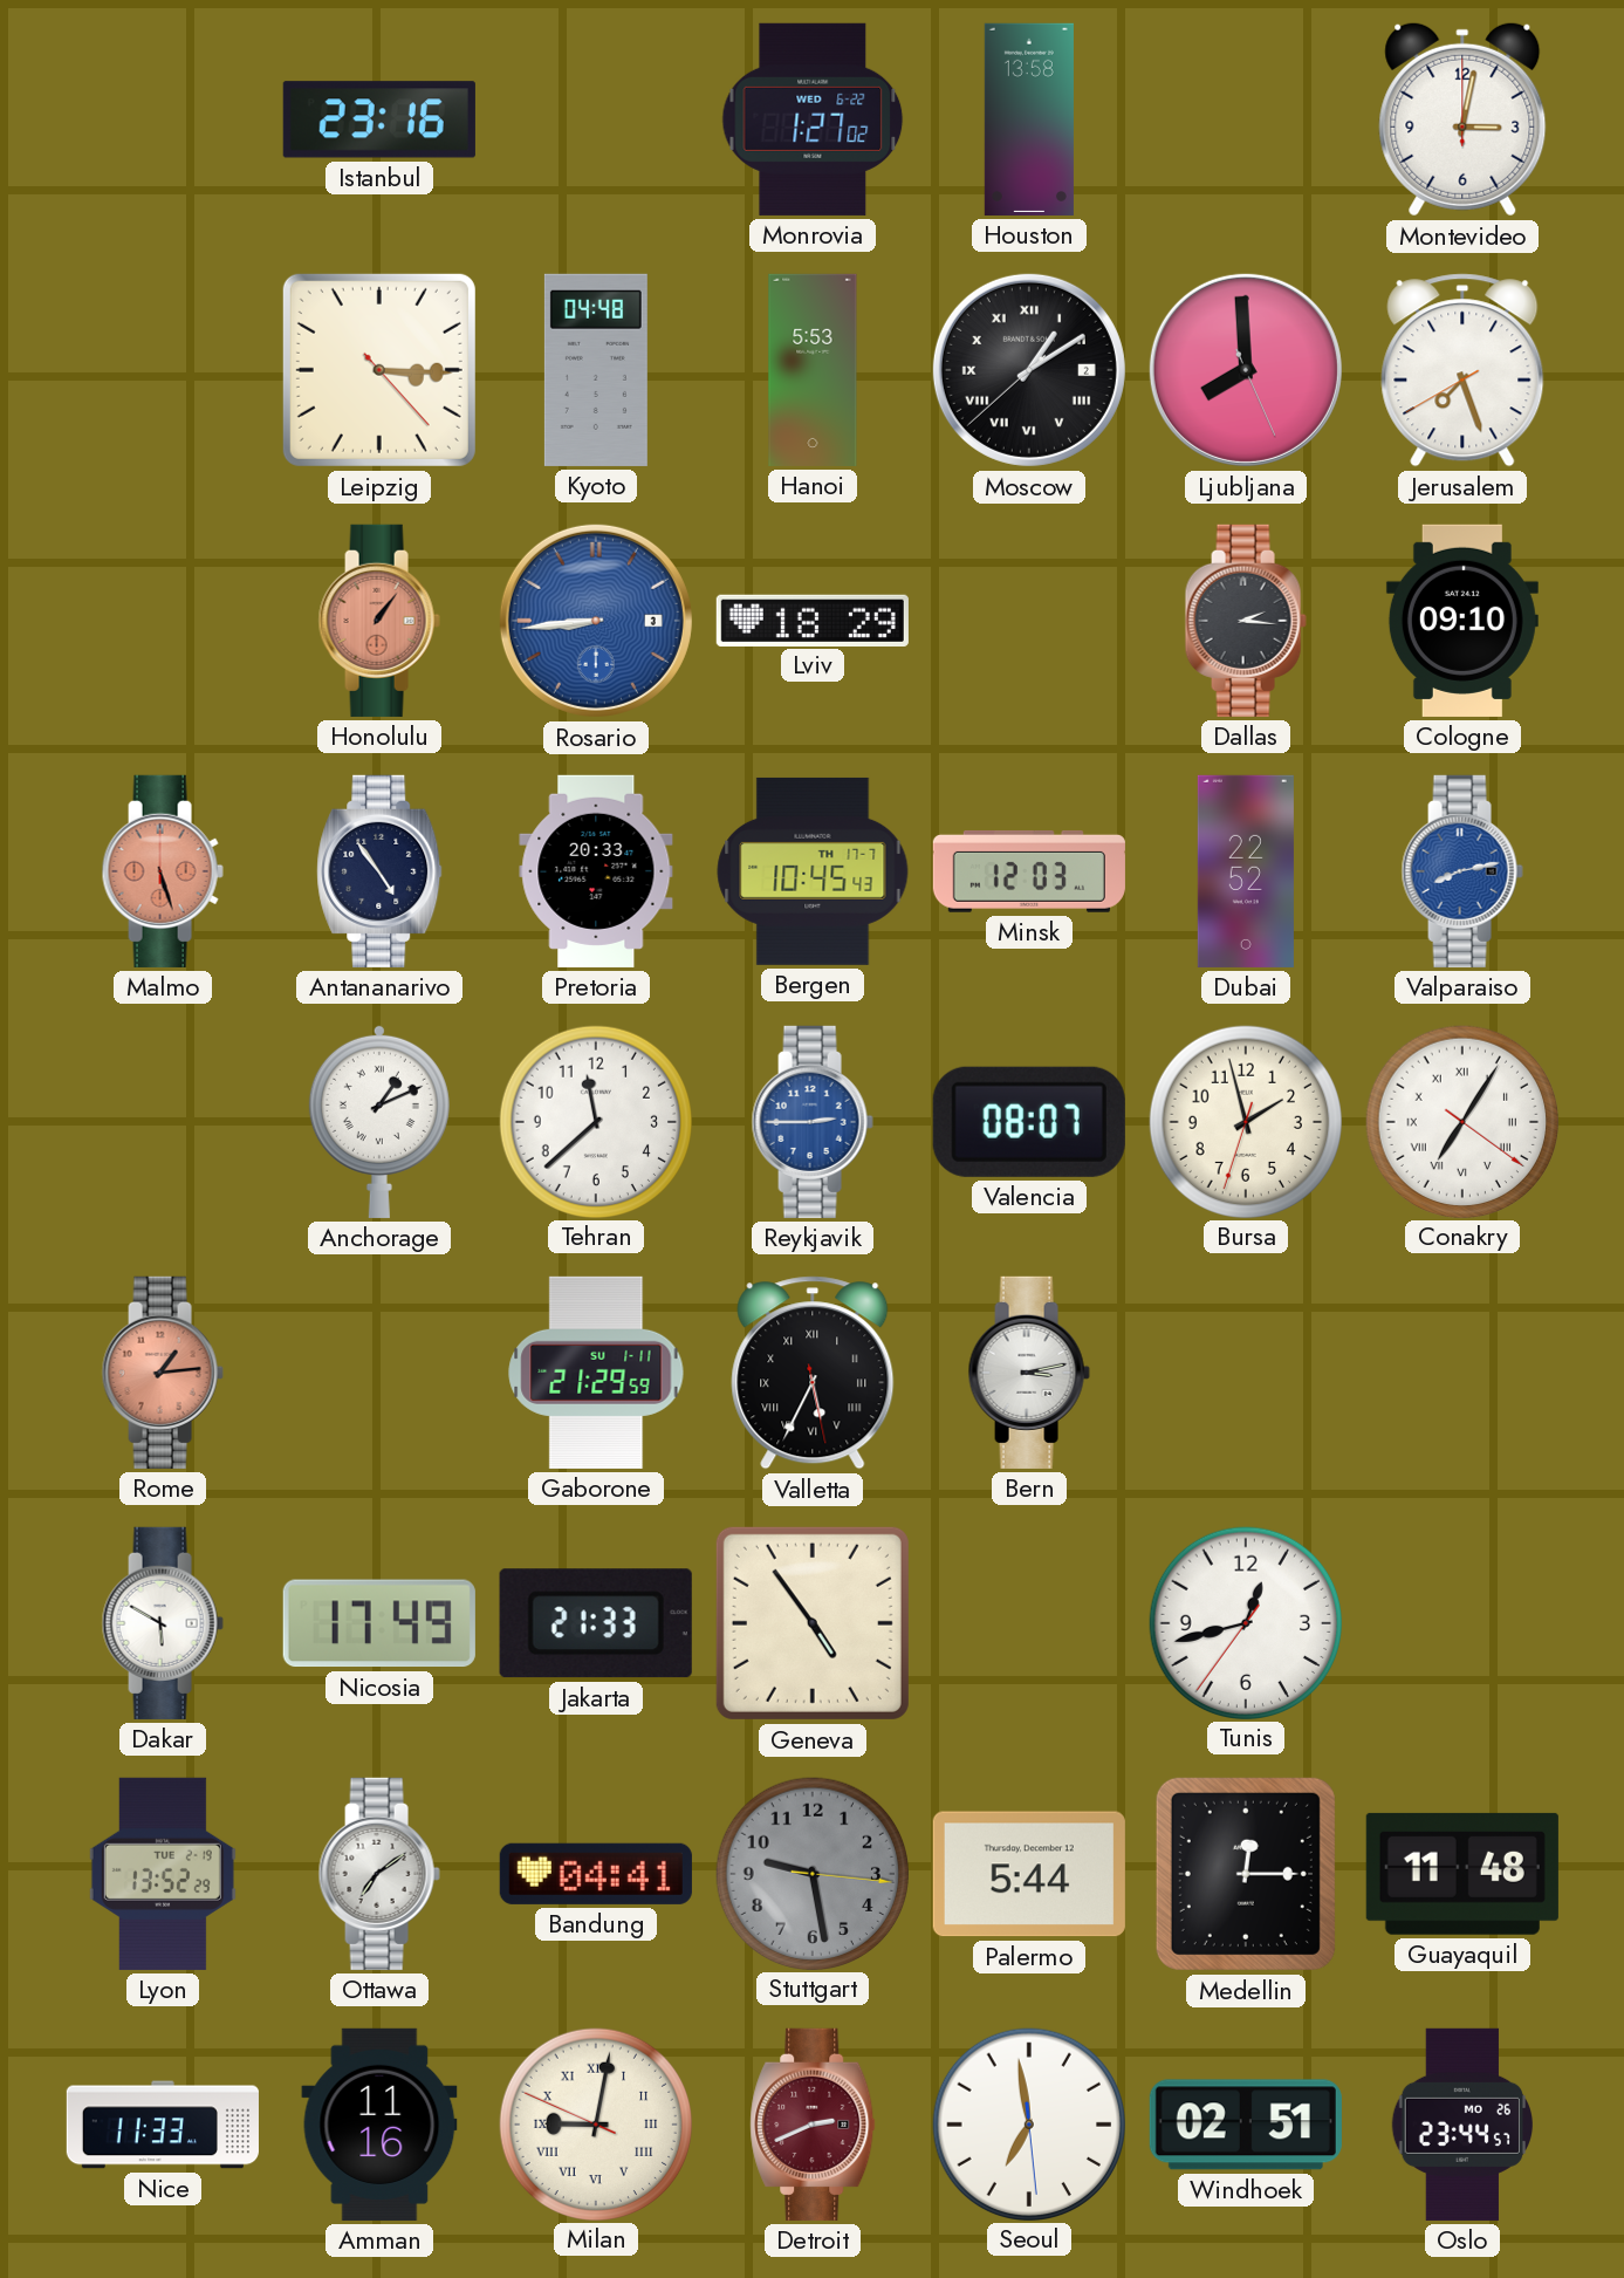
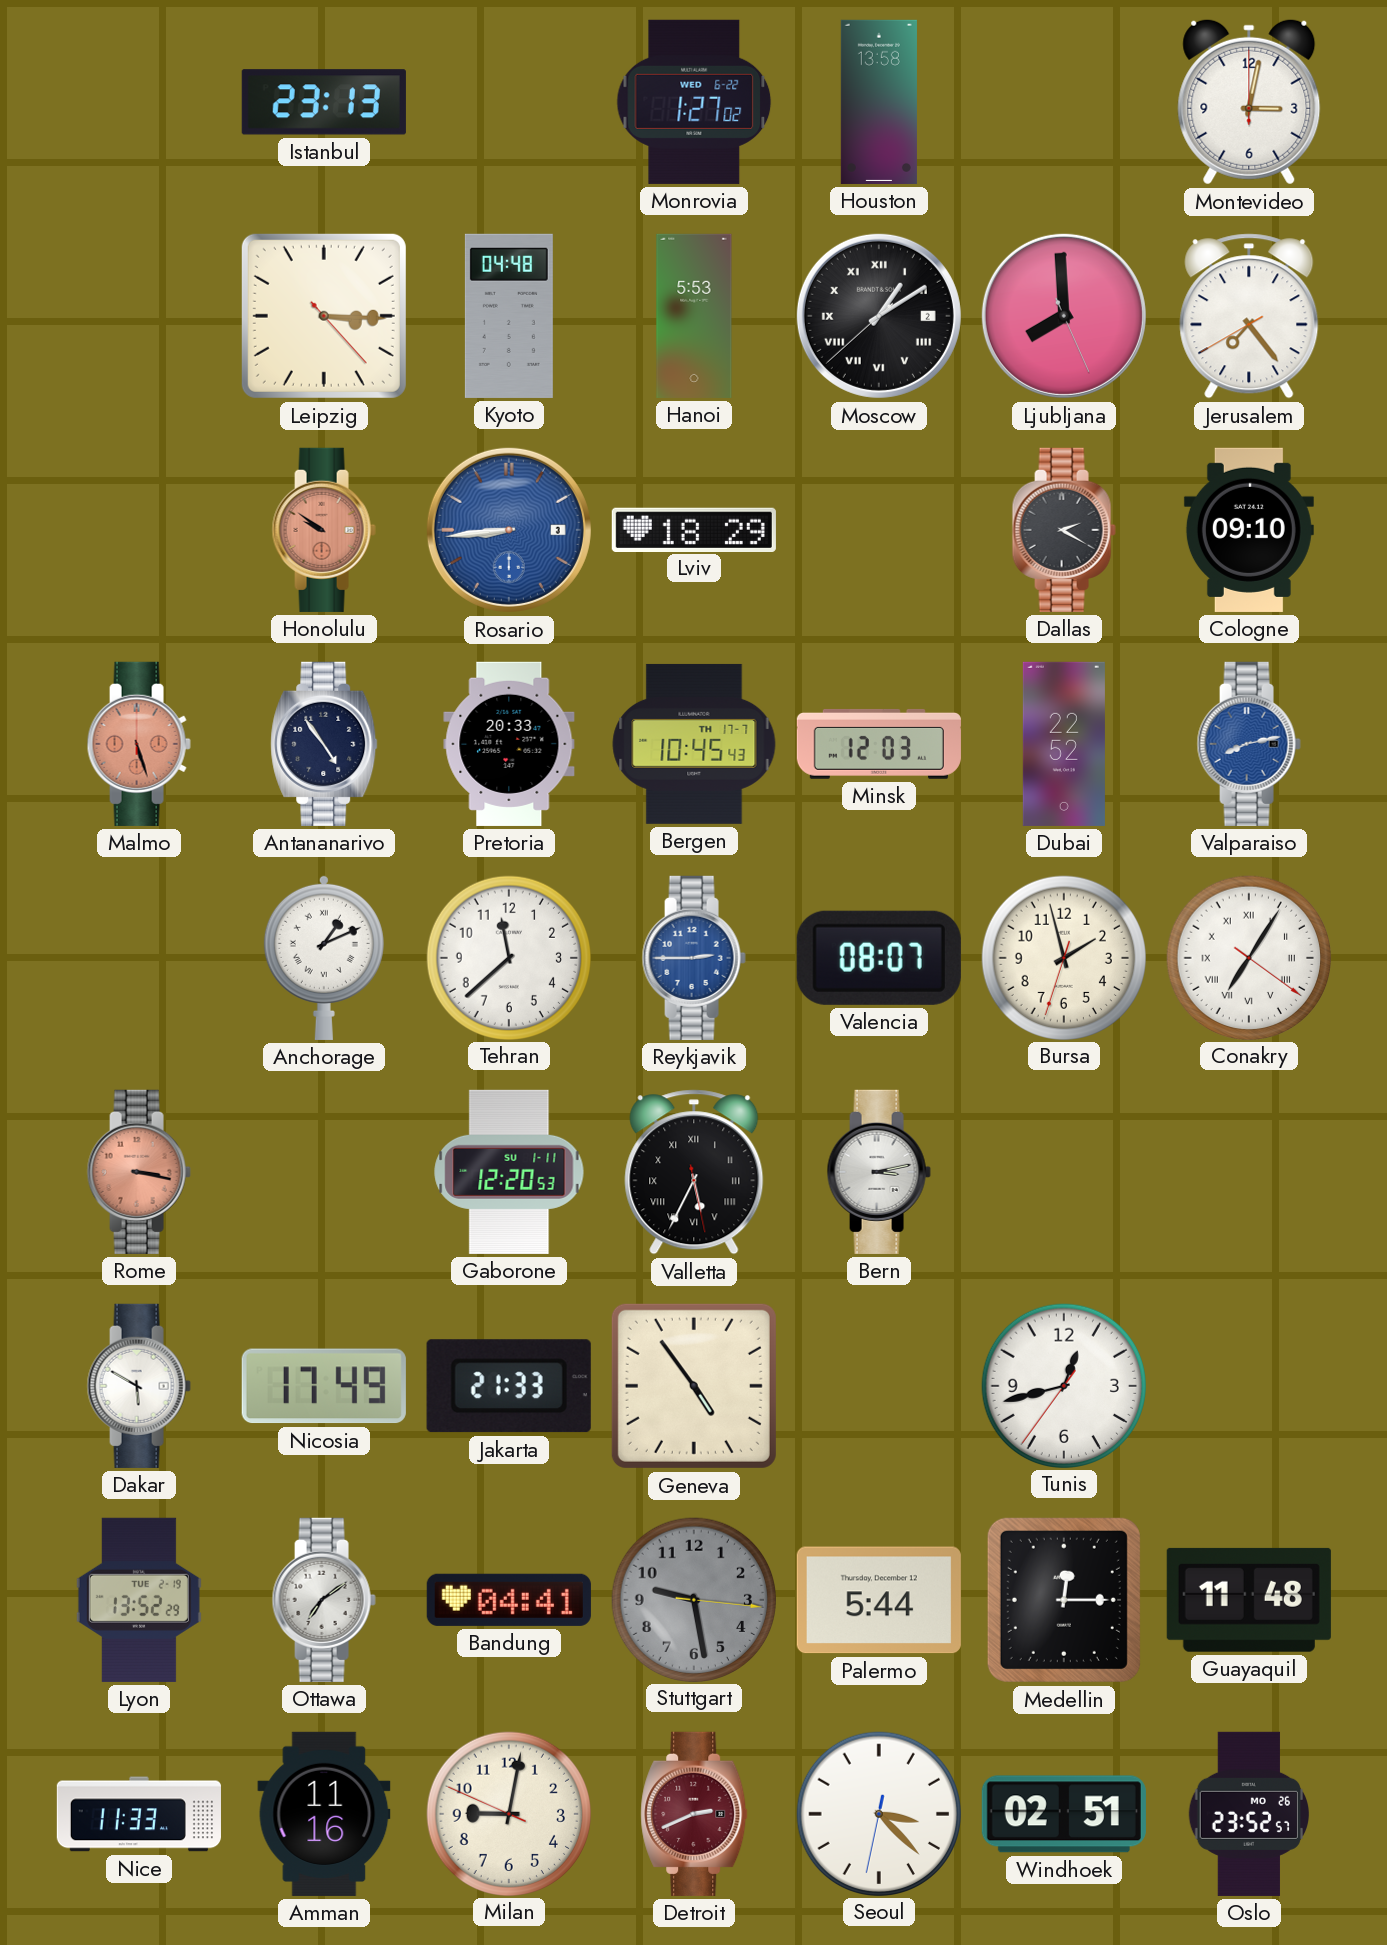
Istanbul: 23:16 -> 23:13 (324, 102)
Jerusalem: 7:26 -> 7:23 (1249, 316)
Honolulu: 1:06 -> 9:51 (324, 530)
Dallas: 2:16 -> 2:20 (1064, 530)
Rome: 1:14 -> 3:17 (139, 1172)
Gaborone: 21:29 -> 12:20 (509, 1172)
Milan numerals: Roman -> Arabic (509, 1813)
Seoul: 6:58 -> 3:22 (879, 1813)
Oslo: 23:44 -> 23:52 (1248, 1814)
